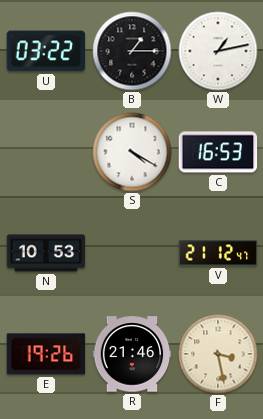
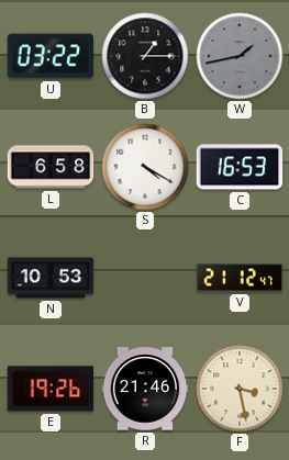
W: 1:13 -> 1:43 (240, 56)
W dial: white -> grey (240, 56)
L: none -> 6:58 (51, 167)
